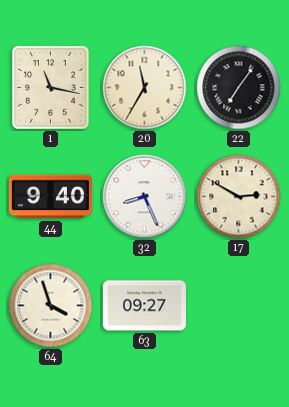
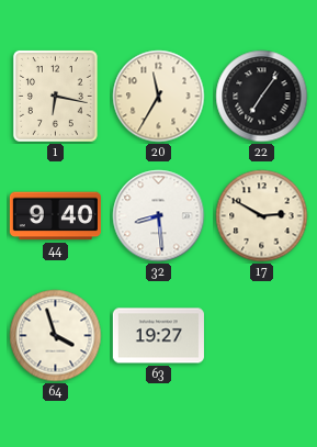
1: 11:17 -> 6:17 (55, 97)
32: 8:26 -> 8:29 (159, 216)
63: 09:27 -> 19:27 (158, 336)
